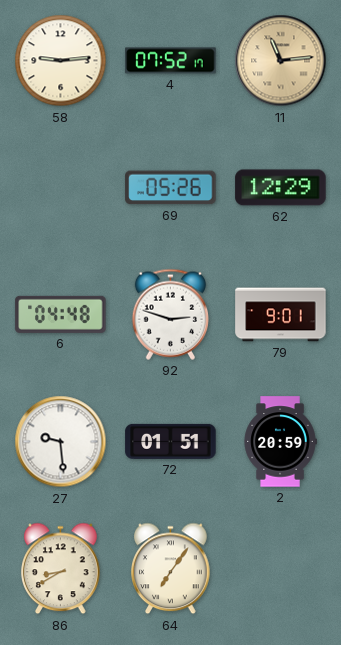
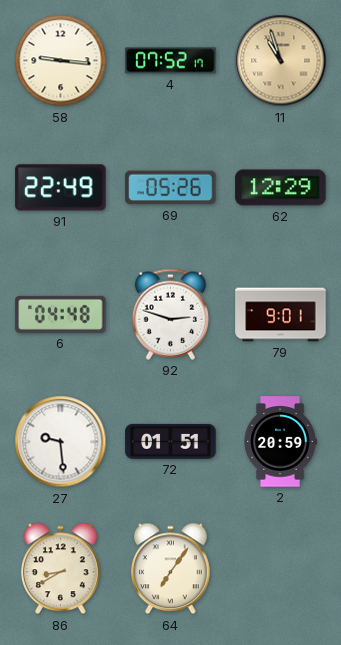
58: 9:14 -> 9:16 (61, 61)
11: 11:14 -> 10:57 (281, 61)
91: none -> 22:49 (61, 188)
